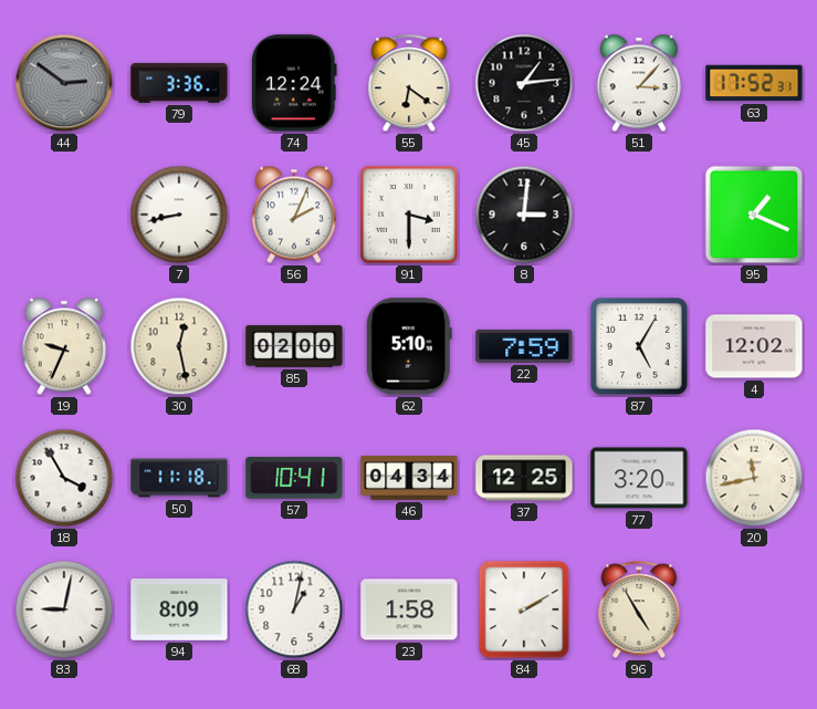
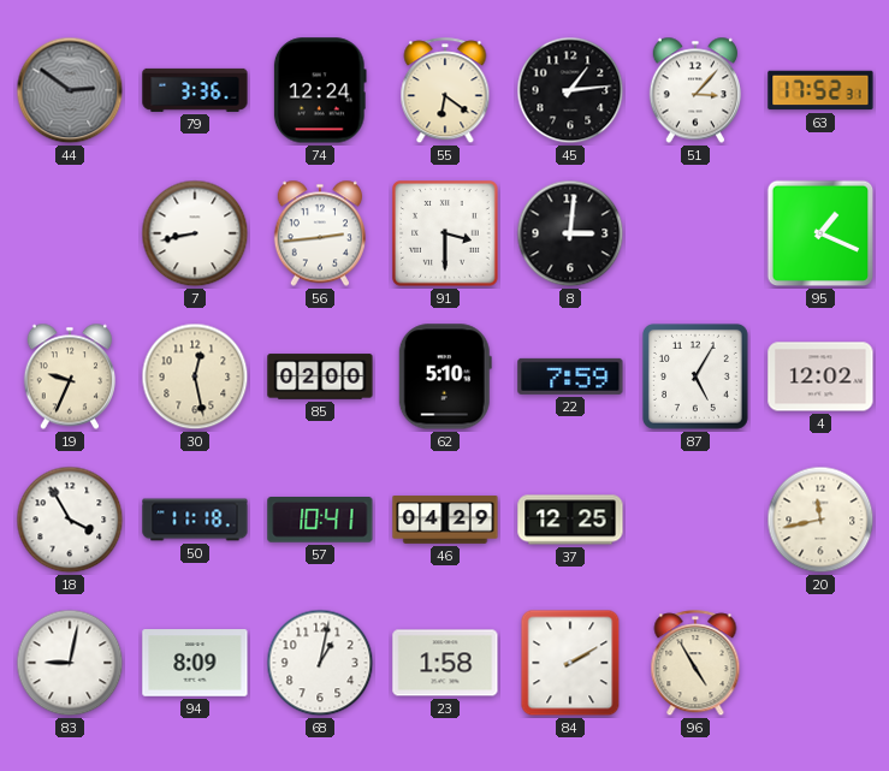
56: 2:04 -> 2:44 (319, 233)
46: 04:34 -> 04:29 (445, 520)
77: 3:20 -> none (639, 478)
